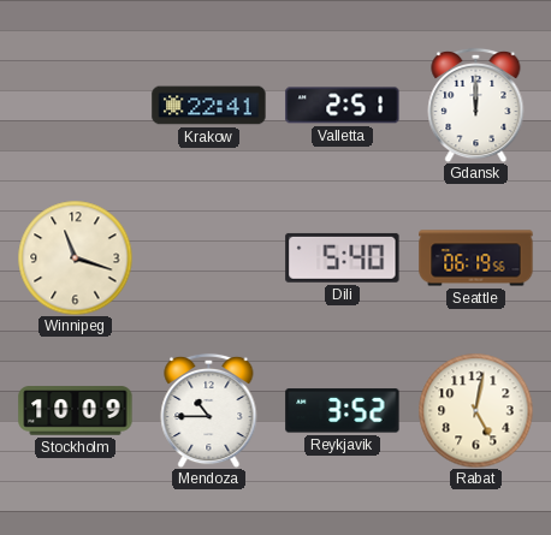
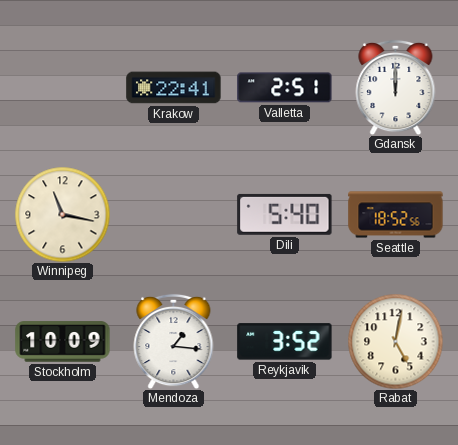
Winnipeg: 11:18 -> 11:17 (62, 214)
Seattle: 06:19 -> 18:52 (396, 215)
Mendoza: 10:45 -> 1:16 (174, 341)
